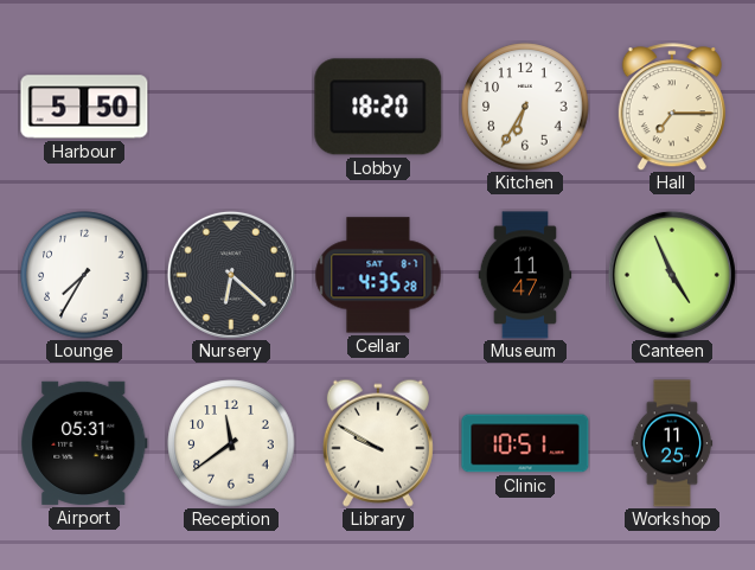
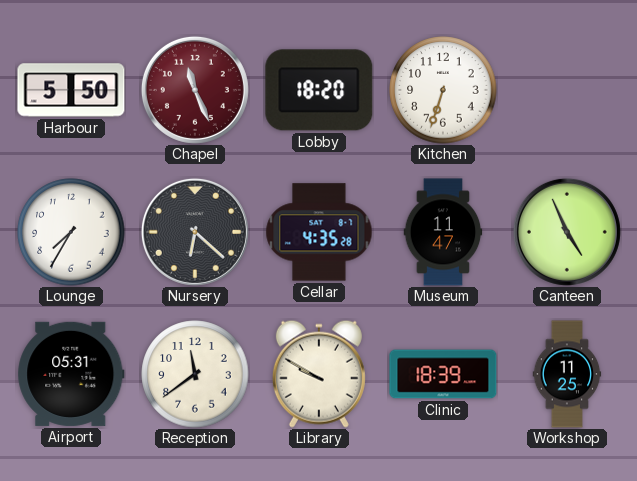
Chapel: none -> 11:26 (195, 90)
Kitchen: 6:35 -> 6:33 (443, 90)
Hall: 7:15 -> none (672, 107)
Clinic: 10:51 -> 18:39 (443, 374)
